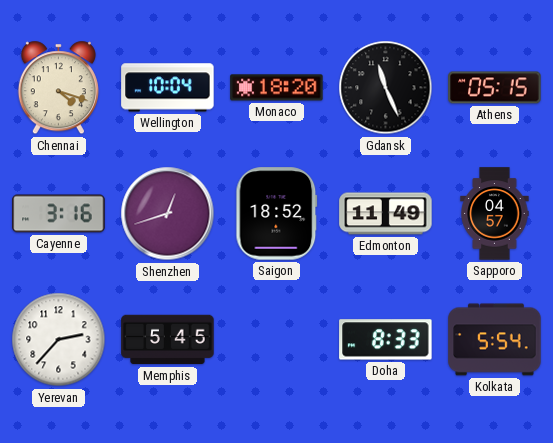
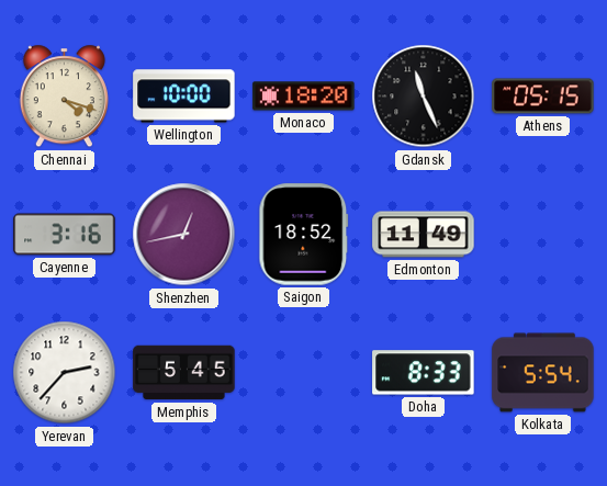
Wellington: 10:04 -> 10:00 (184, 97)
Shenzhen: 12:42 -> 12:43 (184, 235)
Sapporo: 04:57 -> none (495, 214)
